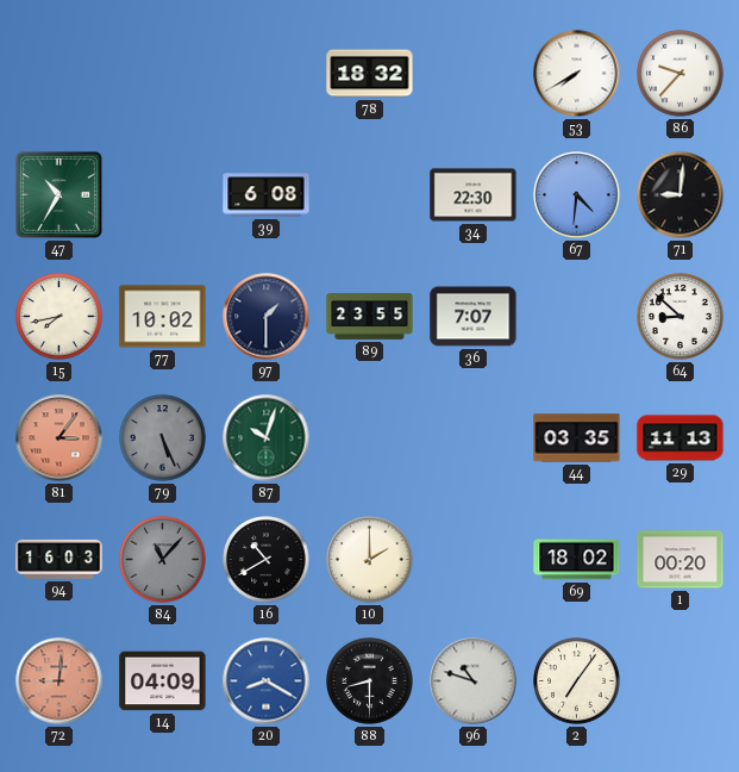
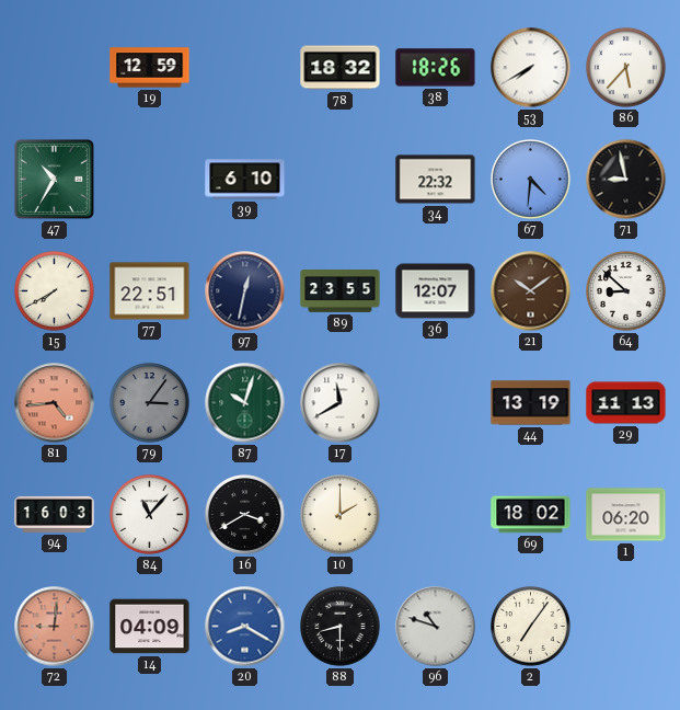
19: none -> 12:59 (150, 68)
38: none -> 18:26 (436, 68)
86: 9:37 -> 5:37 (626, 68)
39: 6:08 -> 6:10 (245, 180)
34: 22:30 -> 22:32 (436, 180)
71: 9:01 -> 8:58 (626, 180)
15: 7:43 -> 7:40 (55, 291)
77: 10:02 -> 22:51 (150, 291)
97: 1:30 -> 12:32 (245, 291)
36: 7:07 -> 12:07 (436, 291)
21: none -> 10:09 (531, 291)
81: 3:06 -> 4:44 (55, 403)
79: 5:26 -> 3:06 (150, 403)
17: none -> 11:40 (341, 403)
44: 03:35 -> 13:19 (531, 403)
84 dial: grey -> white (150, 515)
16: 10:40 -> 3:40 (245, 515)
1: 00:20 -> 06:20 (626, 515)
